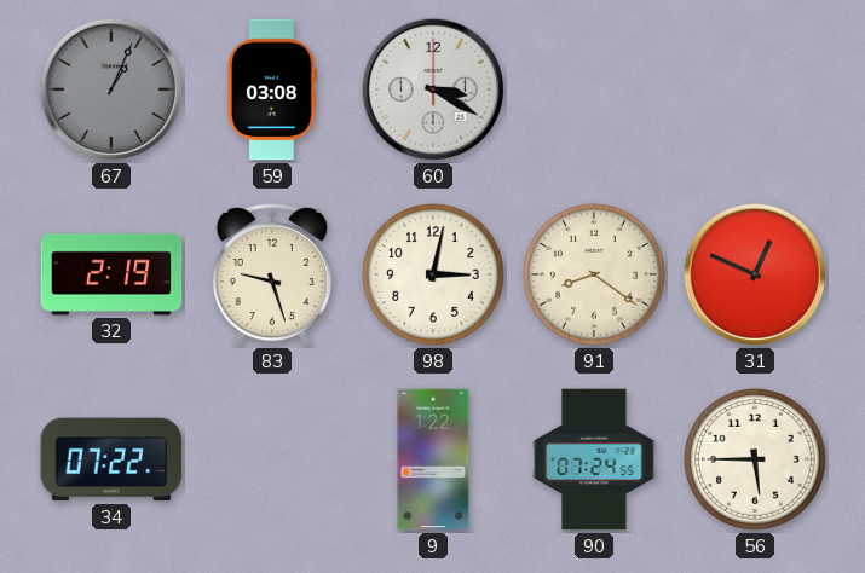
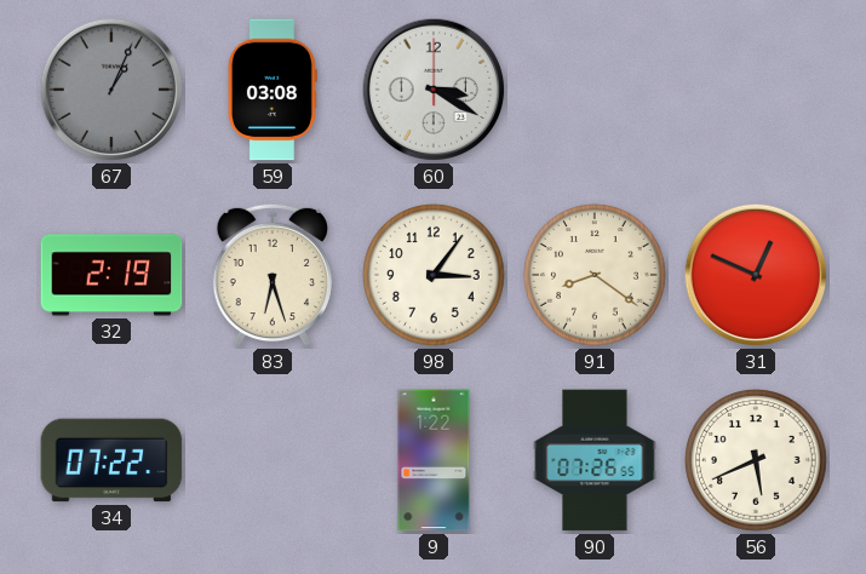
83: 9:27 -> 6:27 (273, 275)
98: 3:02 -> 3:06 (435, 276)
90: 07:24 -> 07:26 (595, 460)
56: 5:45 -> 5:41 (757, 461)
